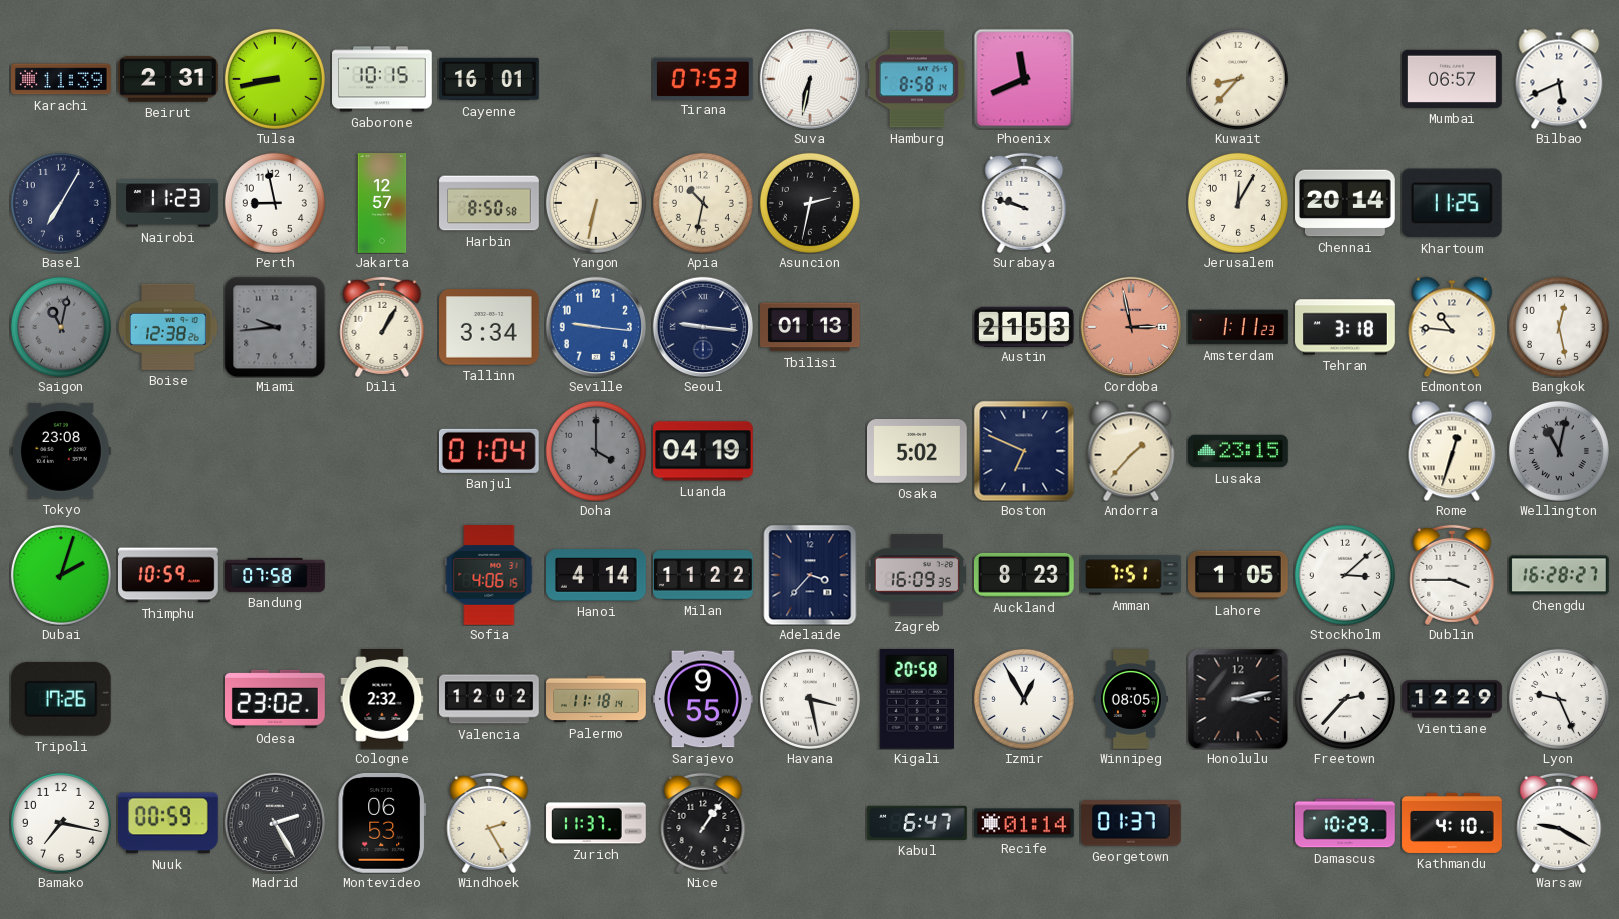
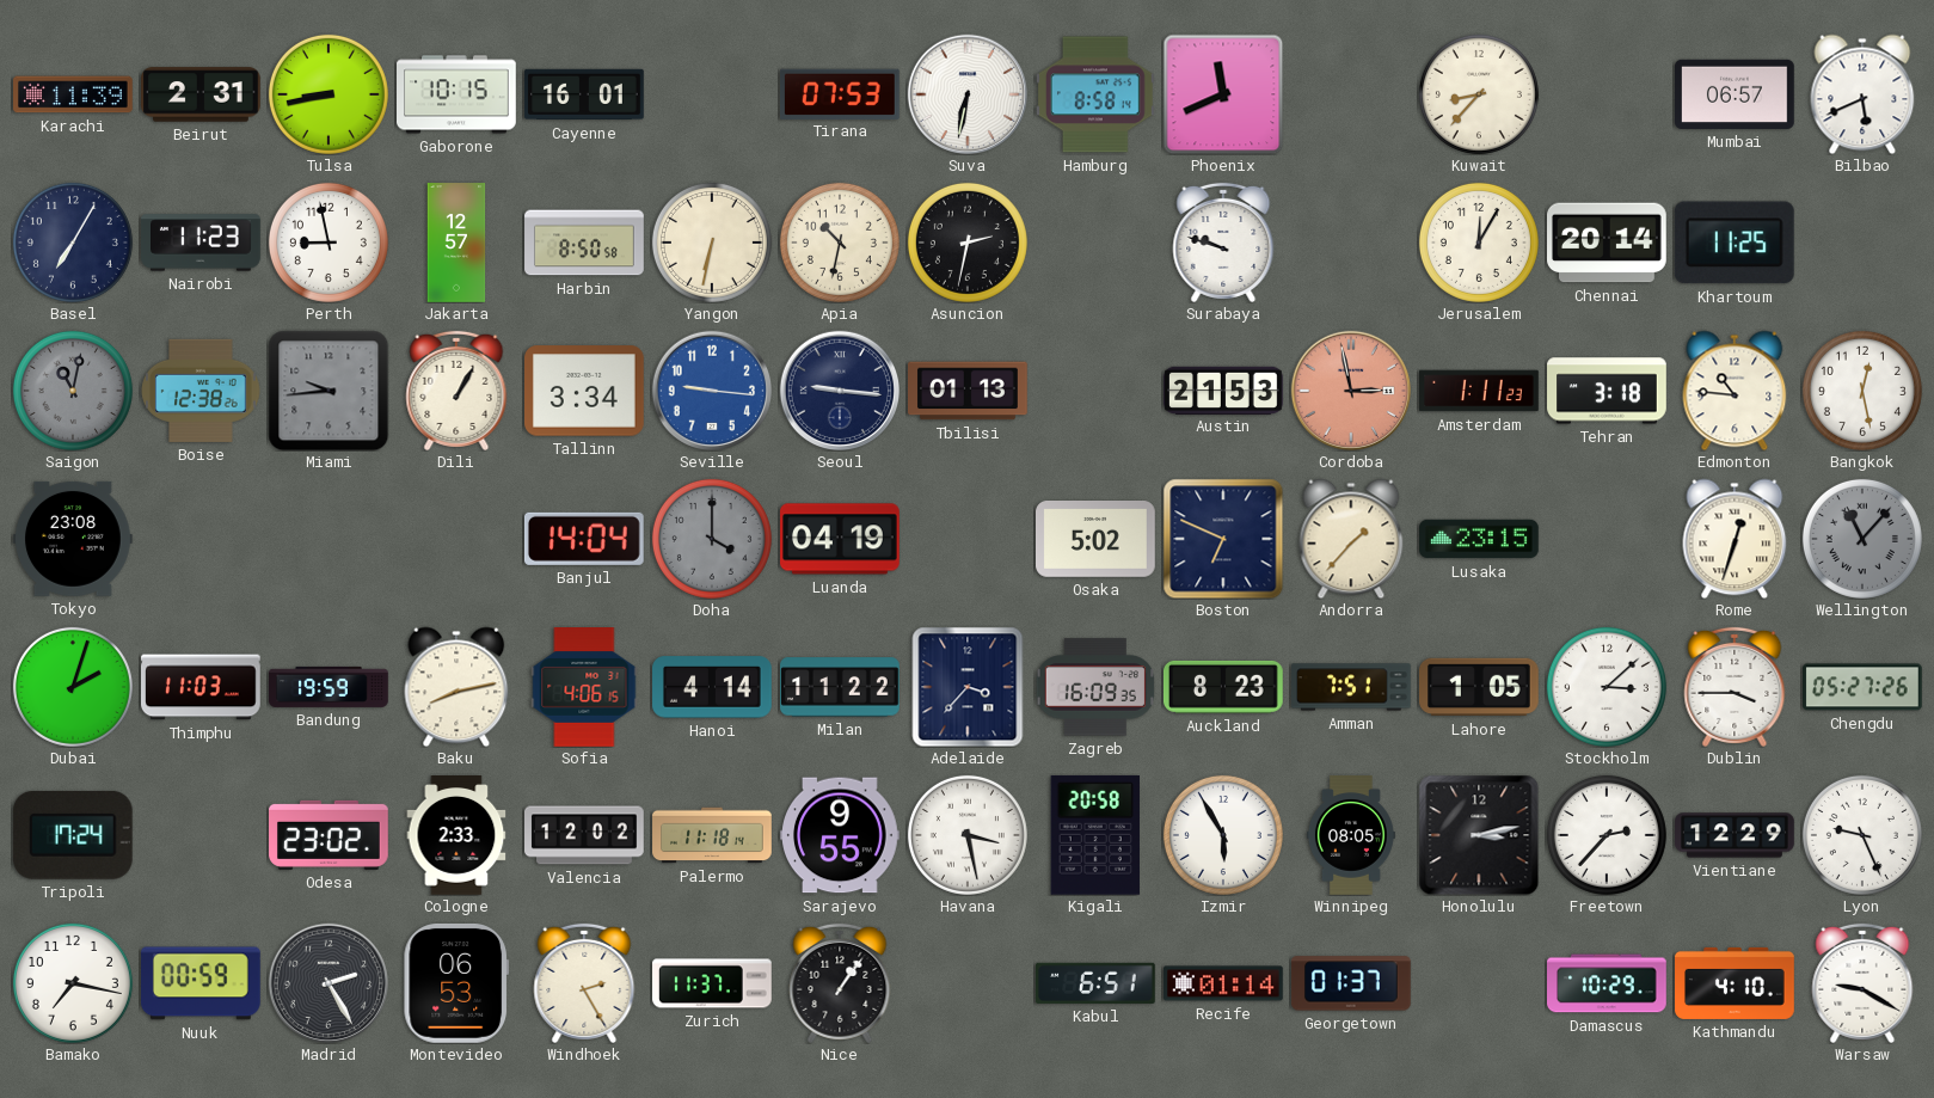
Banjul: 01:04 -> 14:04 (584, 539)
Wellington: 11:02 -> 11:07 (1862, 539)
Thimphu: 10:59 -> 11:03 (202, 687)
Bandung: 07:58 -> 19:59 (329, 687)
Baku: none -> 8:13 (456, 687)
Chengdu: 16:28 -> 05:27 (1864, 687)
Tripoli: 17:26 -> 17:24 (73, 835)
Cologne: 2:32 -> 2:33 (456, 836)
Izmir: 12:55 -> 5:55 (1223, 835)
Kabul: 6:47 -> 6:51 (1097, 983)
